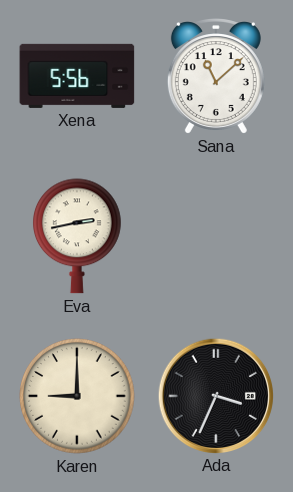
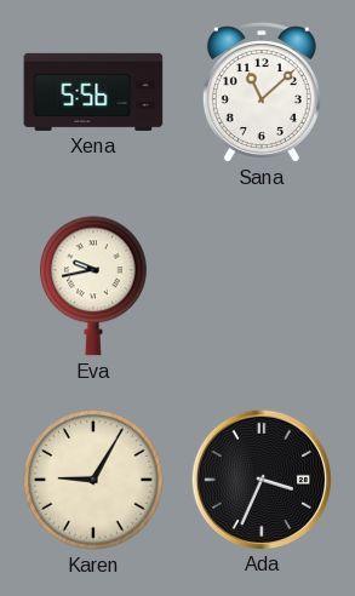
Eva: 2:43 -> 9:43 (95, 286)
Karen: 9:00 -> 9:05 (93, 480)
